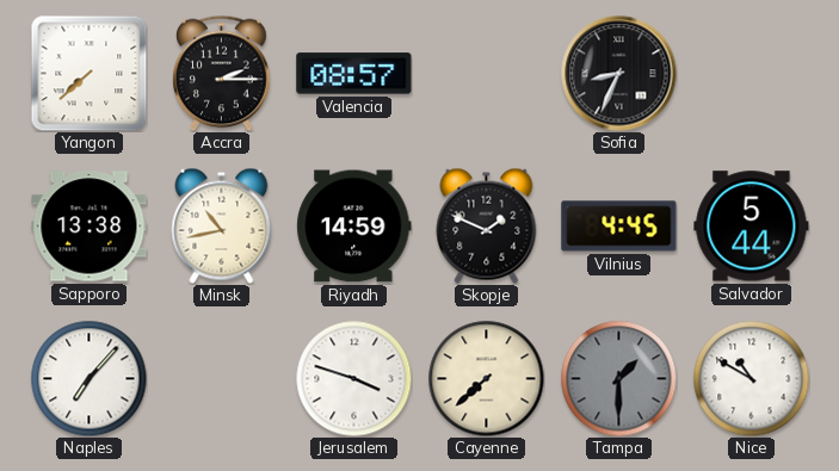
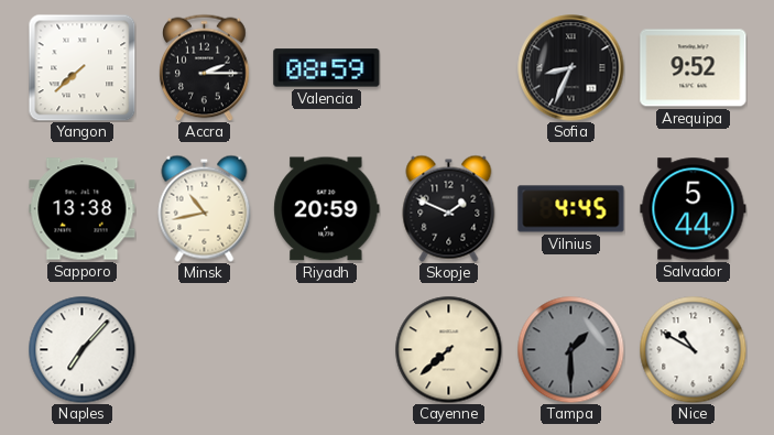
Valencia: 08:57 -> 08:59 (327, 68)
Arequipa: none -> 9:52 (694, 68)
Riyadh: 14:59 -> 20:59 (327, 209)
Jerusalem: 3:48 -> none (353, 378)
